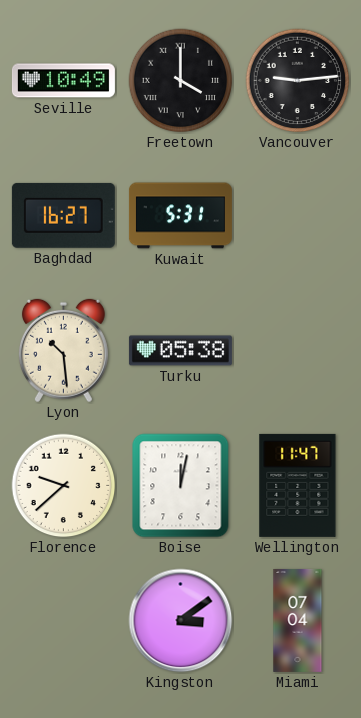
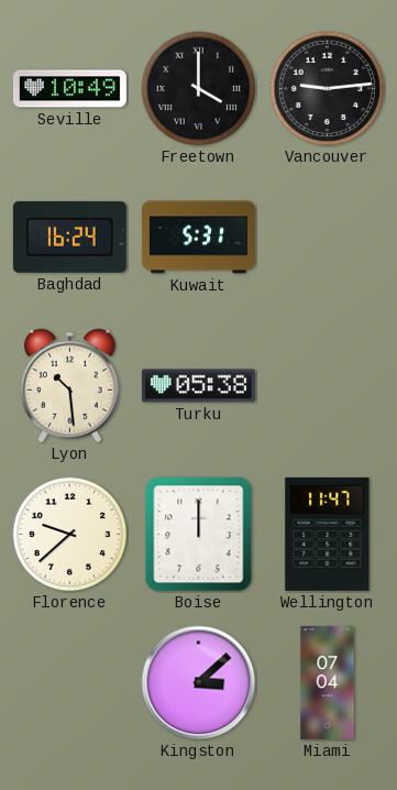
Baghdad: 16:27 -> 16:24 (69, 237)
Boise: 12:02 -> 12:00 (199, 535)
Kingston: 3:09 -> 3:08 (199, 683)
